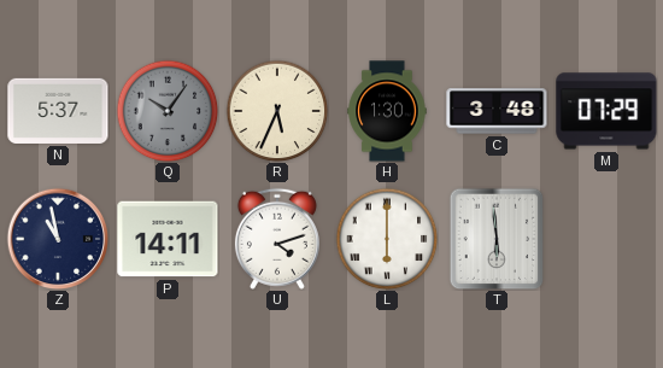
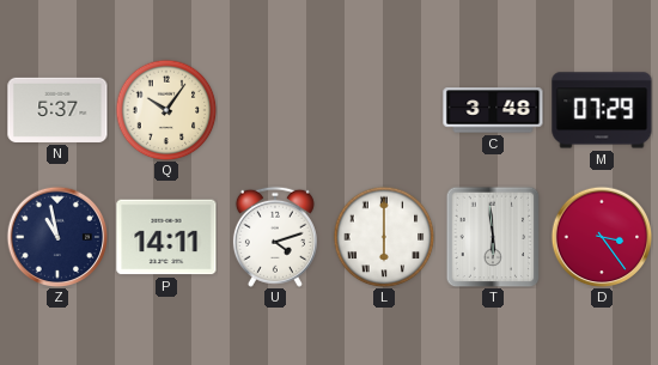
Q dial: grey -> cream (166, 110)
R: 5:34 -> none (277, 111)
H: 1:30 -> none (387, 111)
D: none -> 3:24 (602, 237)
